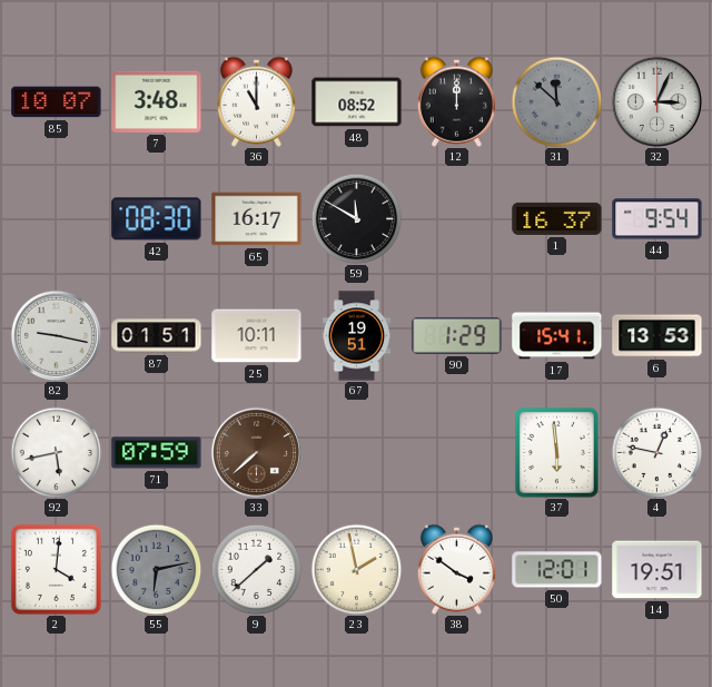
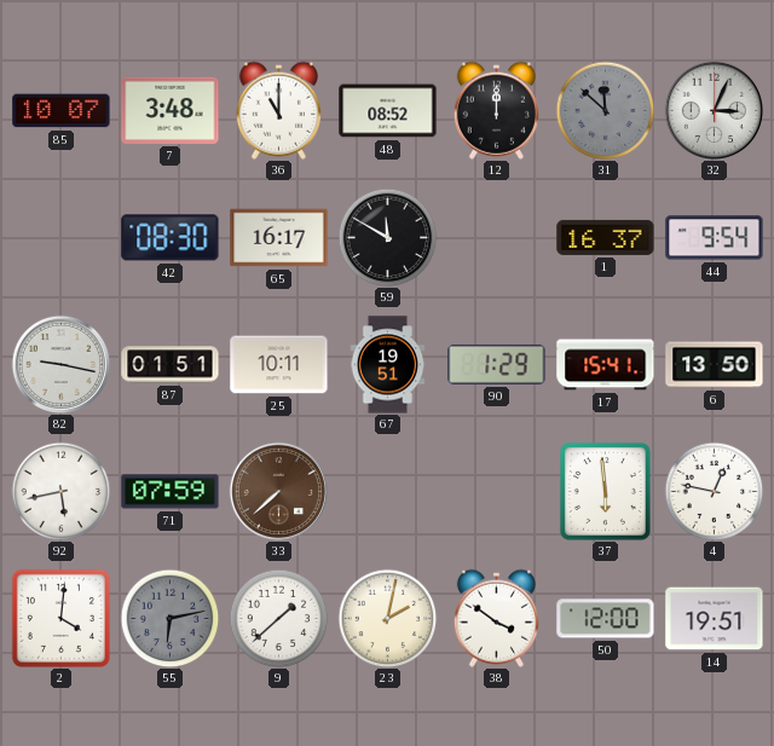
6: 13:53 -> 13:50 (715, 365)
23: 1:58 -> 2:02 (387, 618)
50: 12:01 -> 12:00 (606, 619)
